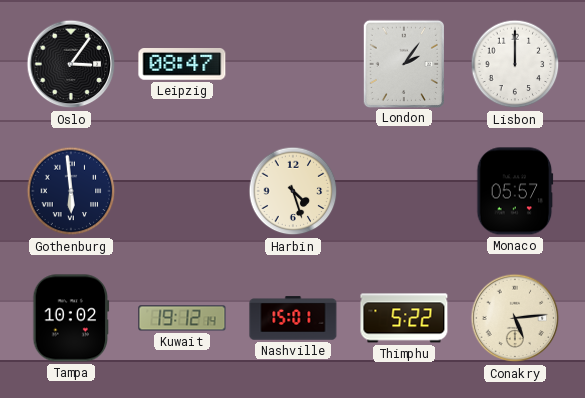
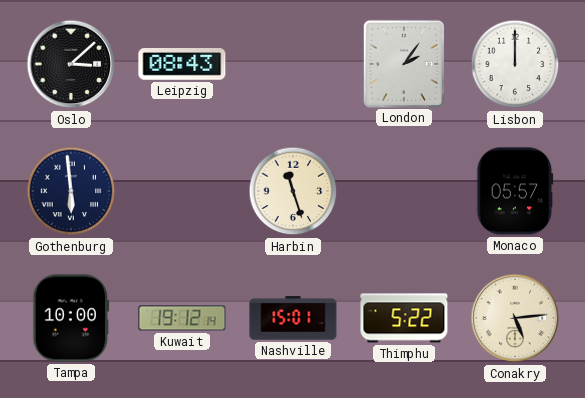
Oslo: 3:06 -> 3:08 (71, 64)
Leipzig: 08:47 -> 08:43 (182, 65)
Harbin: 4:27 -> 11:27 (293, 191)
Tampa: 10:02 -> 10:00 (71, 318)
